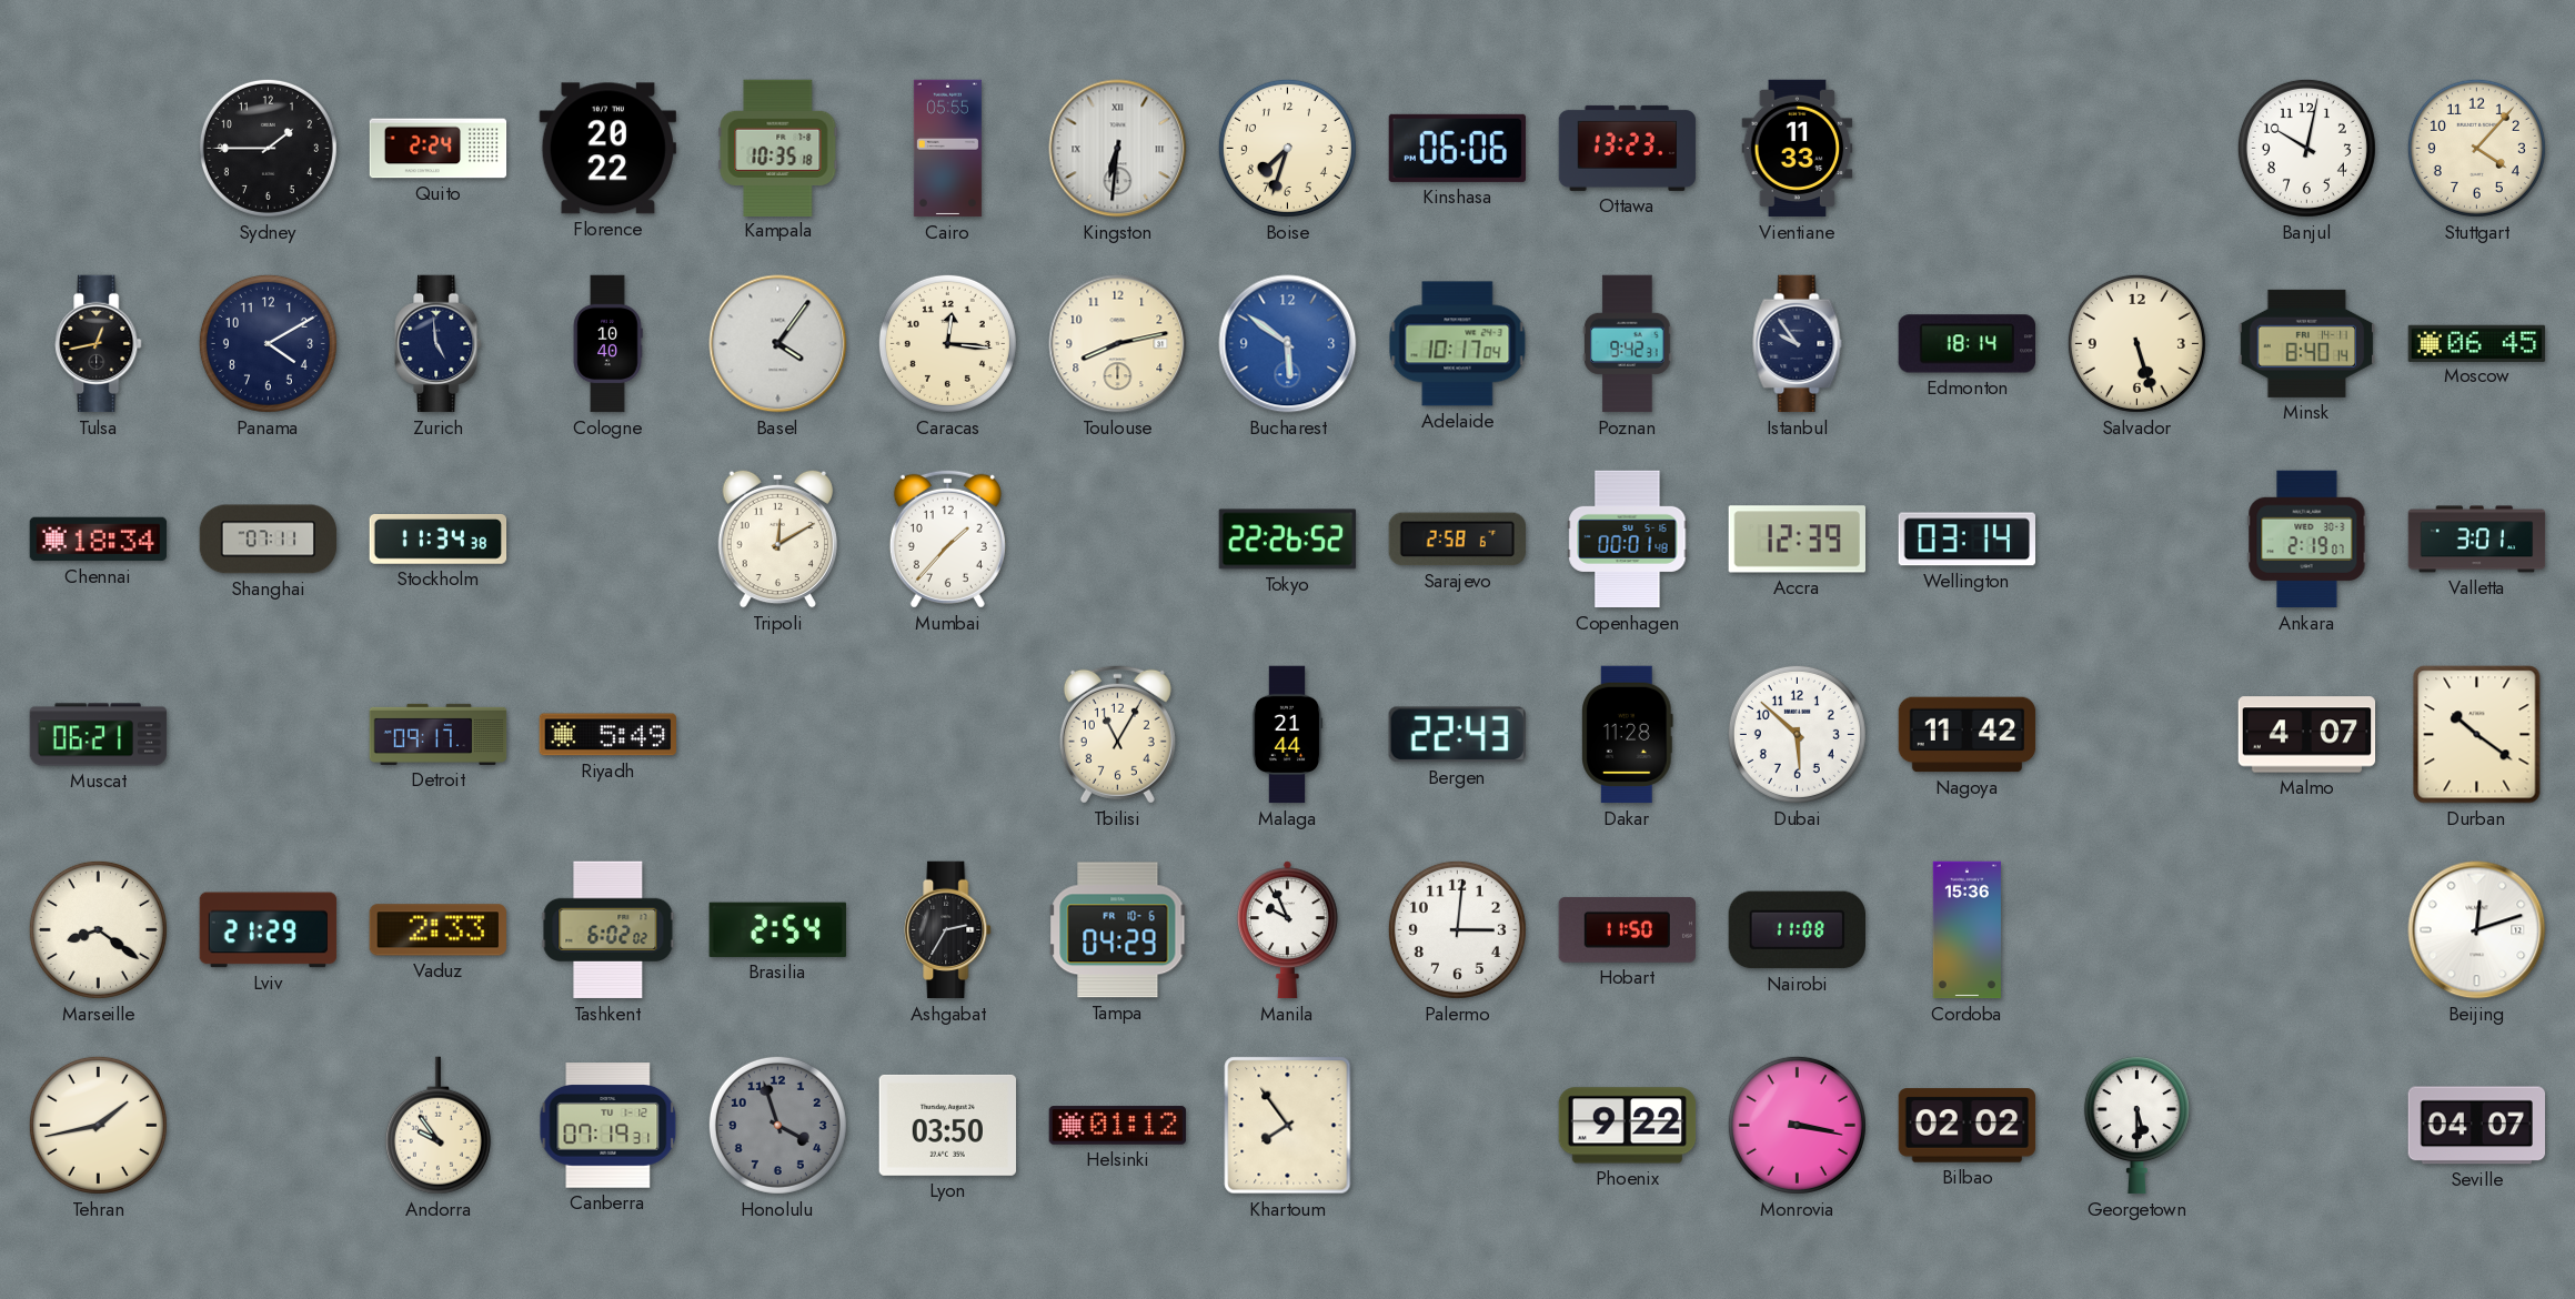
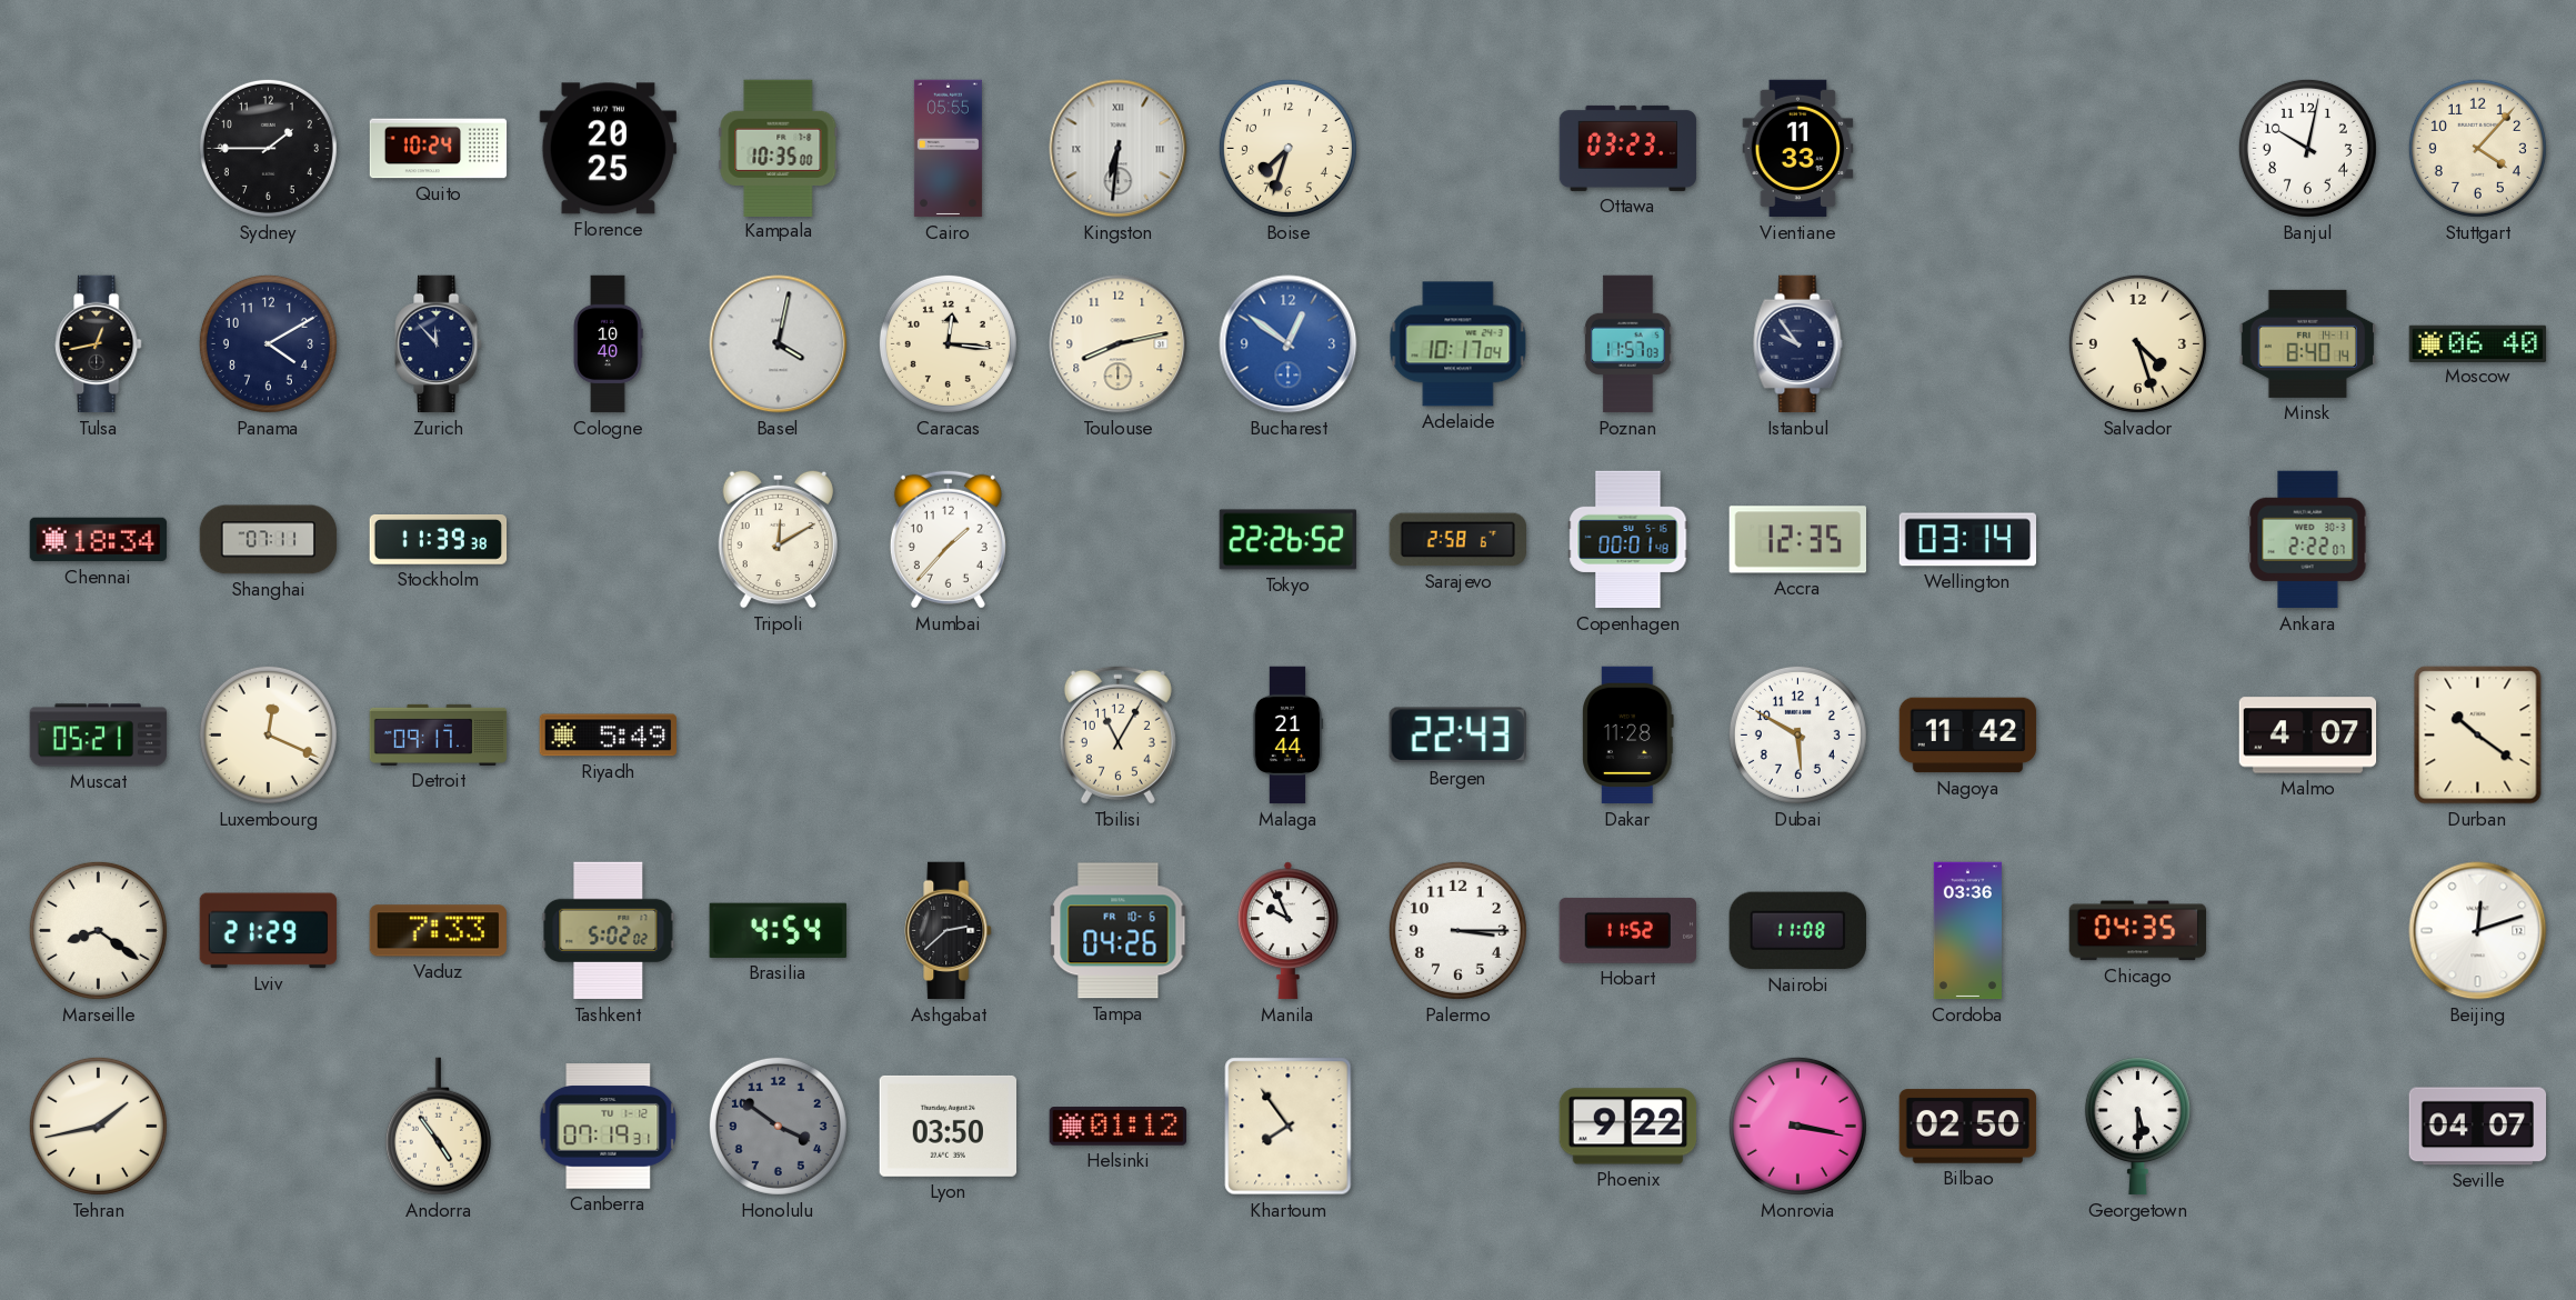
Quito: 2:24 -> 10:24 (439, 149)
Florence: 20:22 -> 20:25 (608, 149)
Kampala: 10:35:18 -> 10:35:00 (779, 148)
Kinshasa: 06:06 -> none (1457, 148)
Ottawa: 13:23 -> 03:23 (1628, 148)
Zurich: 4:59 -> 11:53 (439, 344)
Basel: 4:06 -> 4:02 (779, 344)
Bucharest: 5:51 -> 12:51 (1289, 344)
Poznan: 9:42 -> 11:57 (1628, 344)
Edmonton: 18:14 -> none (1967, 344)
Salvador: 5:27 -> 4:27 (2137, 343)
Moscow: 06:45 -> 06:40 (2478, 343)
Stockholm: 11:34 -> 11:39 (439, 540)
Accra: 12:39 -> 12:35 (1797, 540)
Ankara: 2:19 -> 2:22 (2308, 540)
Valletta: 3:01 -> none (2477, 540)
Muscat: 06:21 -> 05:21 (99, 736)
Luxembourg: none -> 12:19 (268, 734)
Dubai: 5:52 -> 5:50 (1797, 734)
Vaduz: 2:33 -> 7:33 (438, 931)
Tashkent: 6:02 -> 5:02 (609, 931)
Brasilia: 2:54 -> 4:54 (778, 930)
Ashgabat: 2:35 -> 2:38 (949, 931)
Tampa: 04:29 -> 04:26 (1119, 931)
Palermo: 3:01 -> 3:15 (1457, 930)
Hobart: 11:50 -> 11:52 (1627, 931)
Cordoba: 15:36 -> 03:36 (1967, 931)
Chicago: none -> 04:35 (2138, 931)
Andorra: 9:54 -> 4:54 (438, 1127)
Honolulu: 3:57 -> 3:51 (778, 1126)
Bilbao: 02:02 -> 02:50 (1968, 1127)
